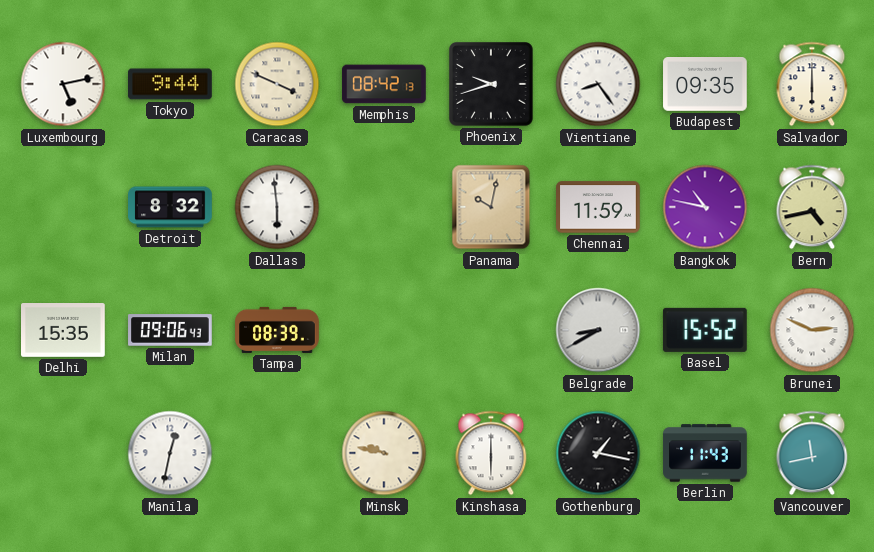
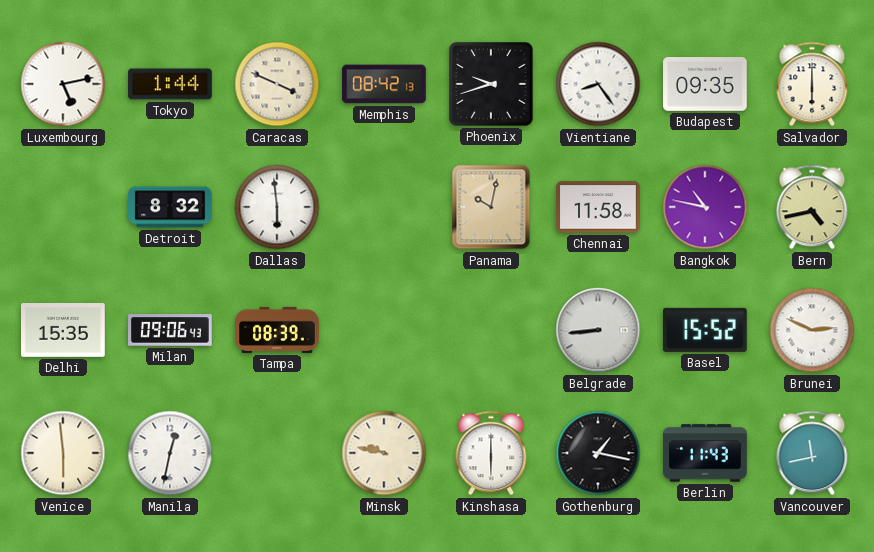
Tokyo: 9:44 -> 1:44 (170, 84)
Chennai: 11:59 -> 11:58 (598, 207)
Belgrade: 8:40 -> 8:44 (598, 330)
Venice: none -> 5:59 (63, 453)
